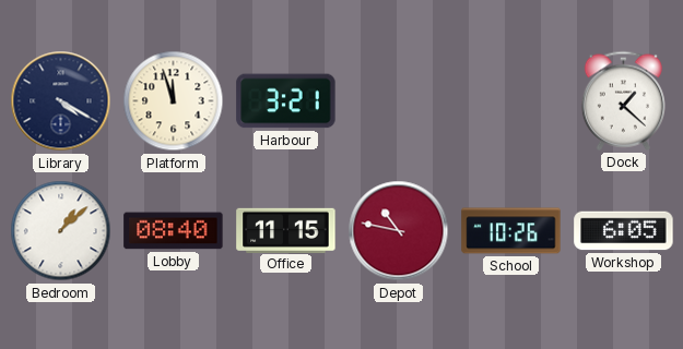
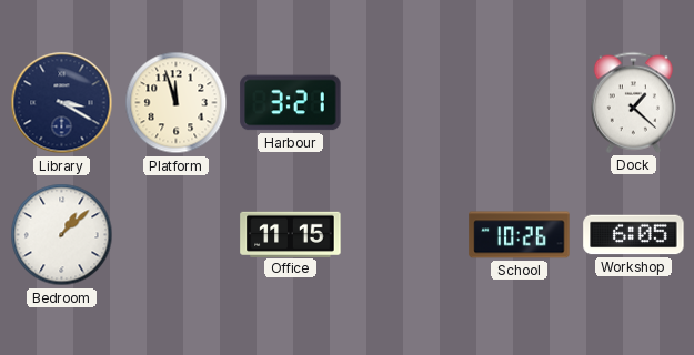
Library: 4:20 -> 3:20 (62, 103)
Lobby: 08:40 -> none (174, 231)
Depot: 10:47 -> none (399, 231)
